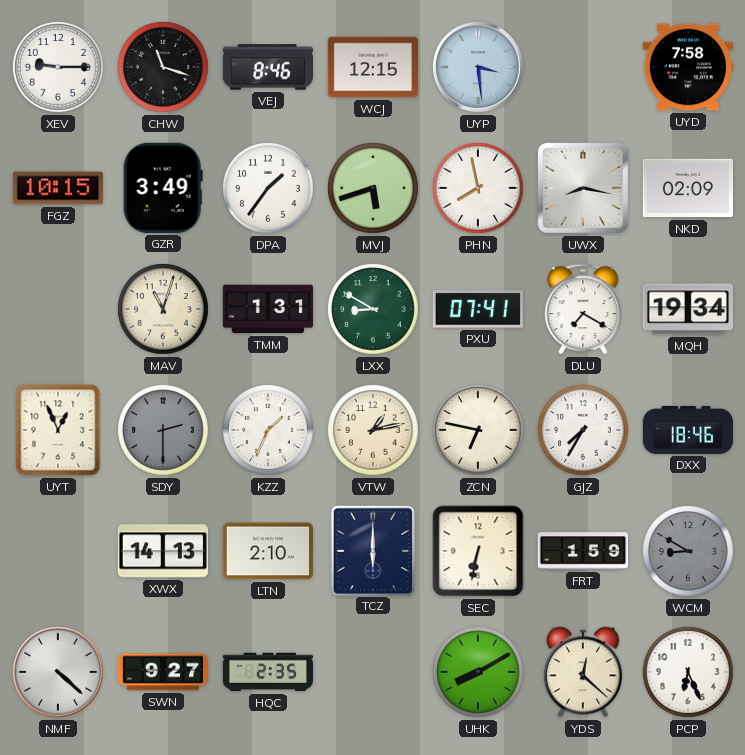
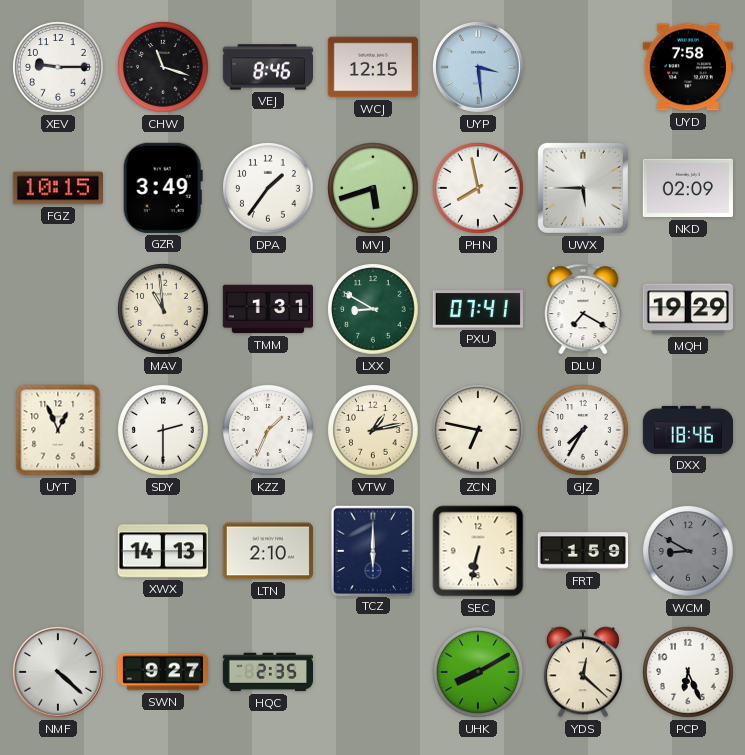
UWX: 8:17 -> 5:45 (583, 188)
MAV: 11:03 -> 10:59 (164, 310)
MQH: 19:34 -> 19:29 (688, 309)
SDY dial: grey -> white (164, 431)
